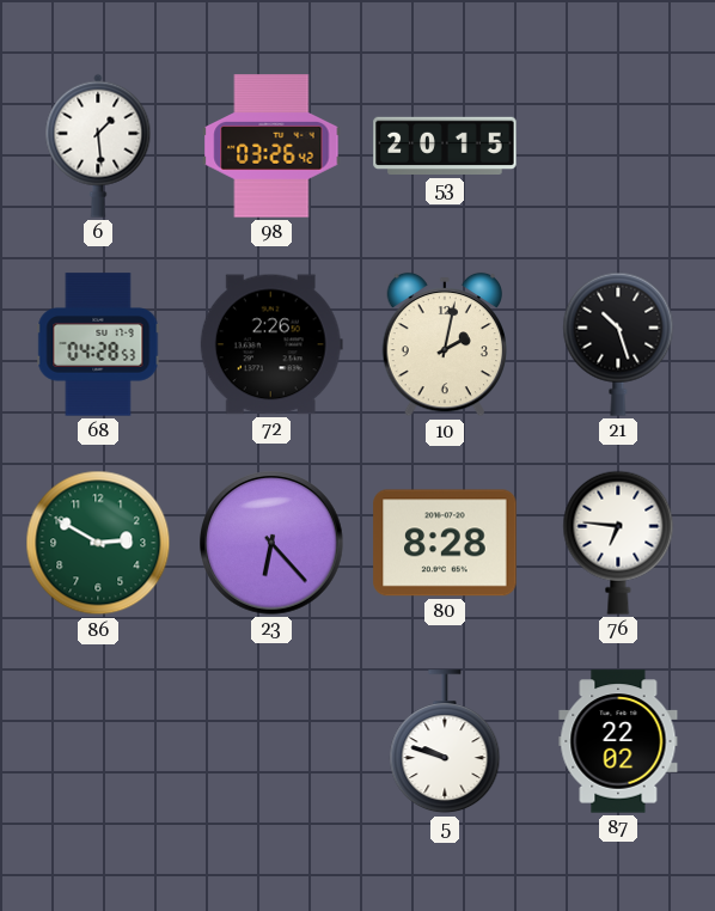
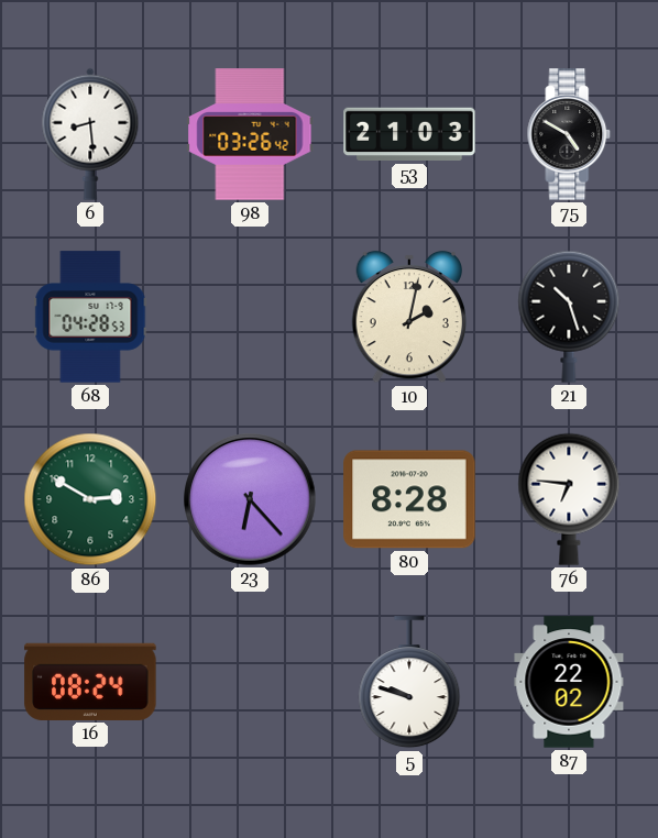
6: 1:29 -> 8:29 (90, 134)
53: 20:15 -> 21:03 (409, 134)
75: none -> 4:50 (569, 134)
72: 2:26 -> none (271, 344)
16: none -> 08:24 (90, 682)
